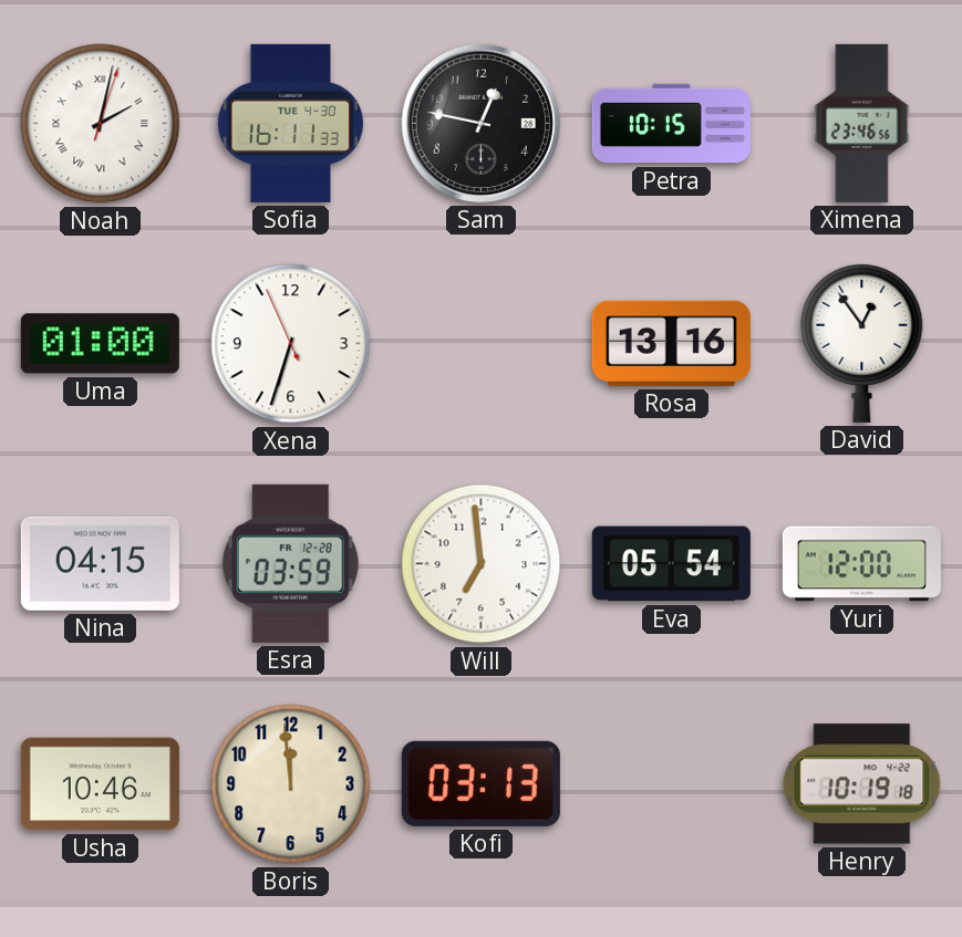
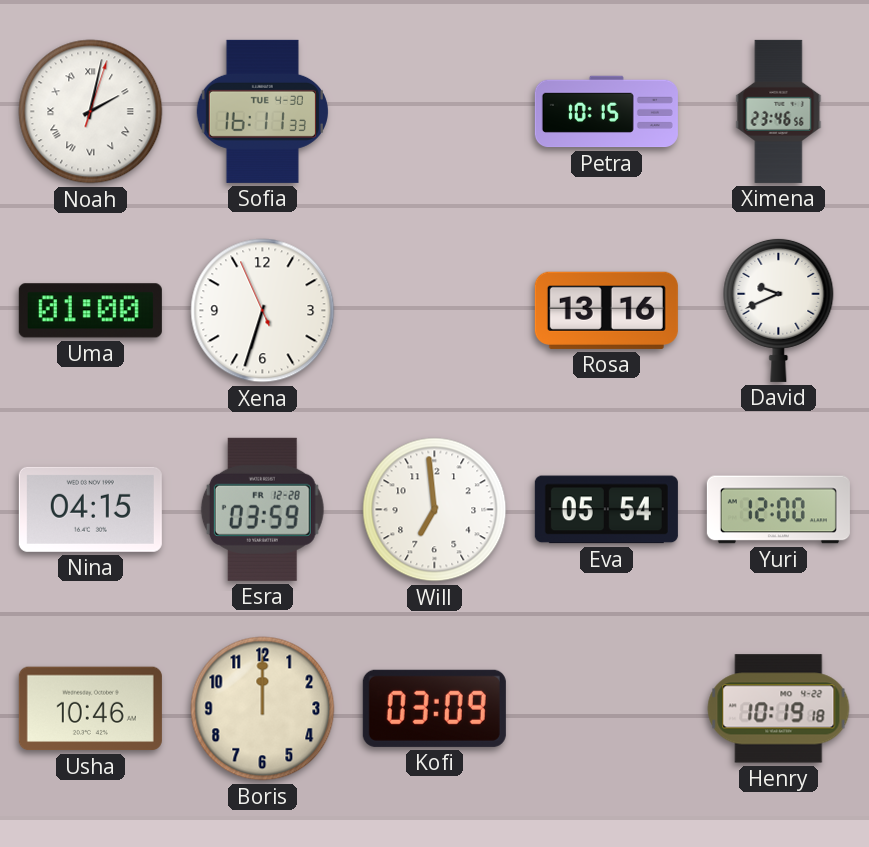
Sam: 12:47 -> none (480, 123)
David: 12:54 -> 9:41 (779, 310)
Boris: 11:59 -> 12:00 (263, 709)
Kofi: 03:13 -> 03:09 (434, 708)
